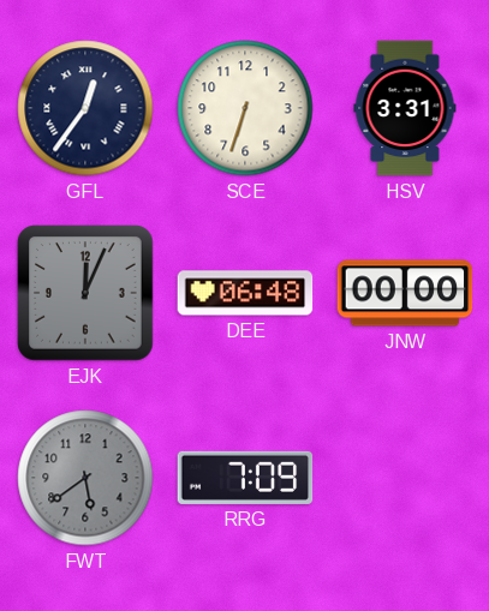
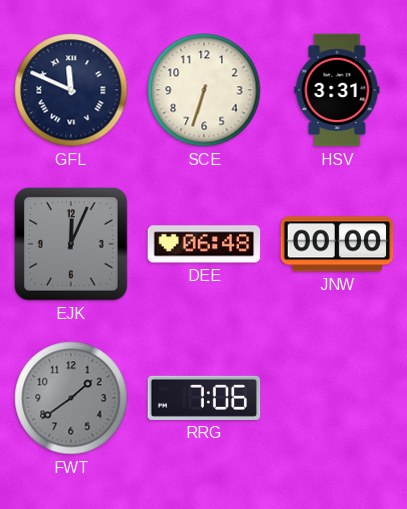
GFL: 12:36 -> 11:49 (71, 90)
FWT: 5:39 -> 1:39 (71, 398)
RRG: 7:09 -> 7:06 (204, 398)
